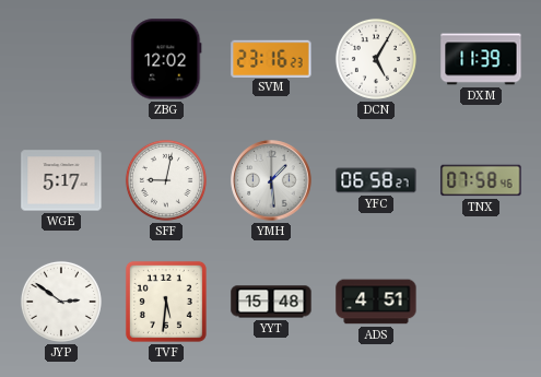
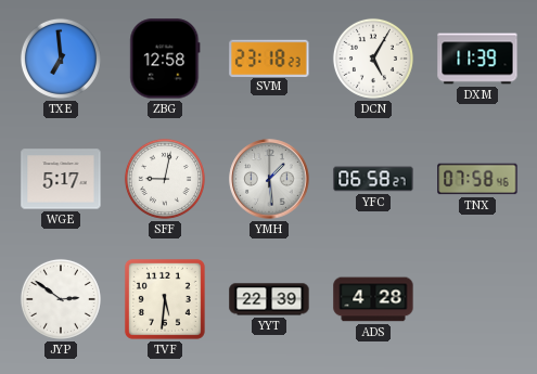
TXE: none -> 6:59 (61, 59)
ZBG: 12:02 -> 12:58 (165, 59)
SVM: 23:16 -> 23:18 (269, 57)
YYT: 15:48 -> 22:39 (269, 299)
ADS: 4:51 -> 4:28 (373, 299)
